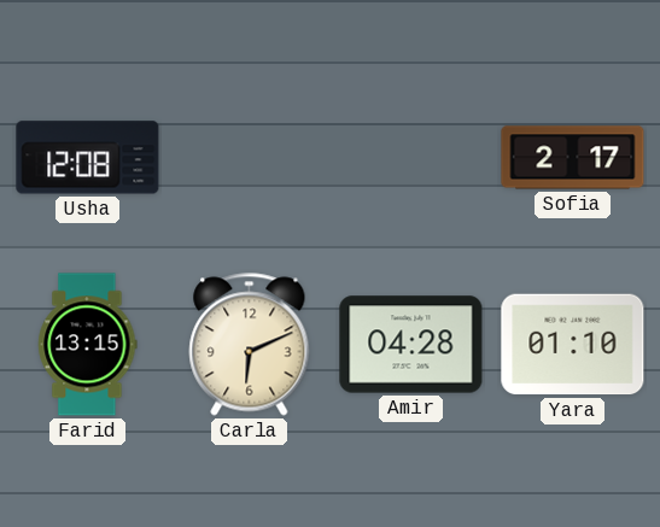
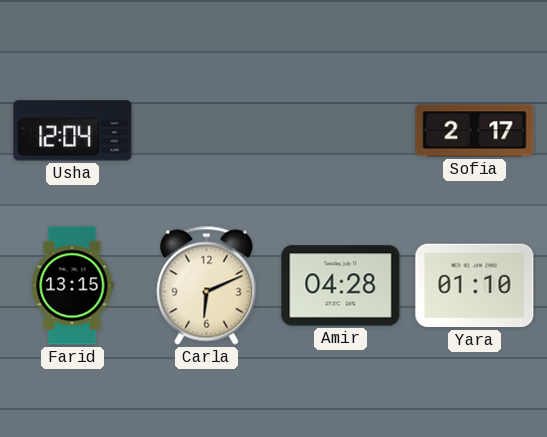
Usha: 12:08 -> 12:04 (73, 131)
